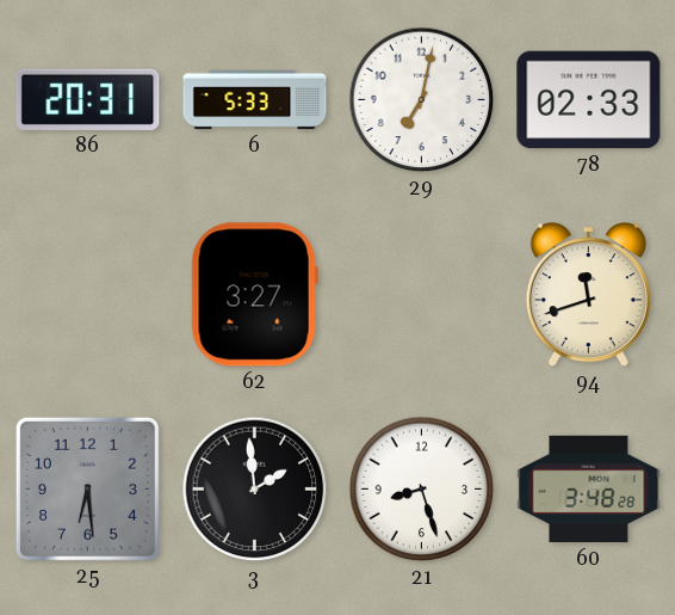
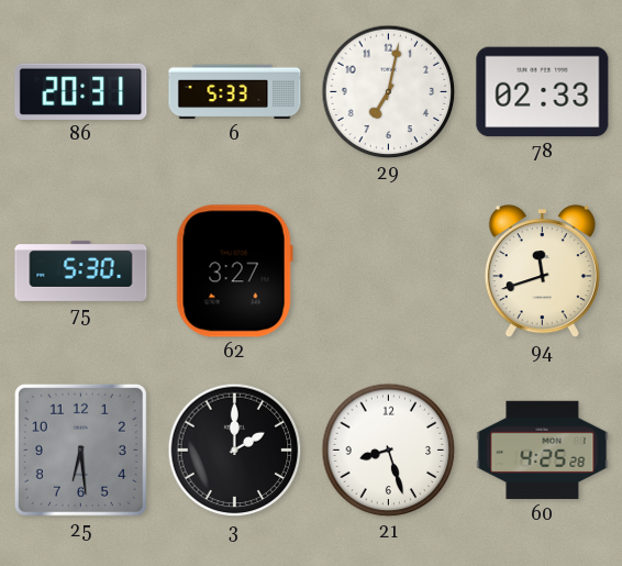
75: none -> 5:30 (81, 270)
3: 1:59 -> 2:00 (235, 451)
60: 3:48 -> 4:25 (543, 451)
